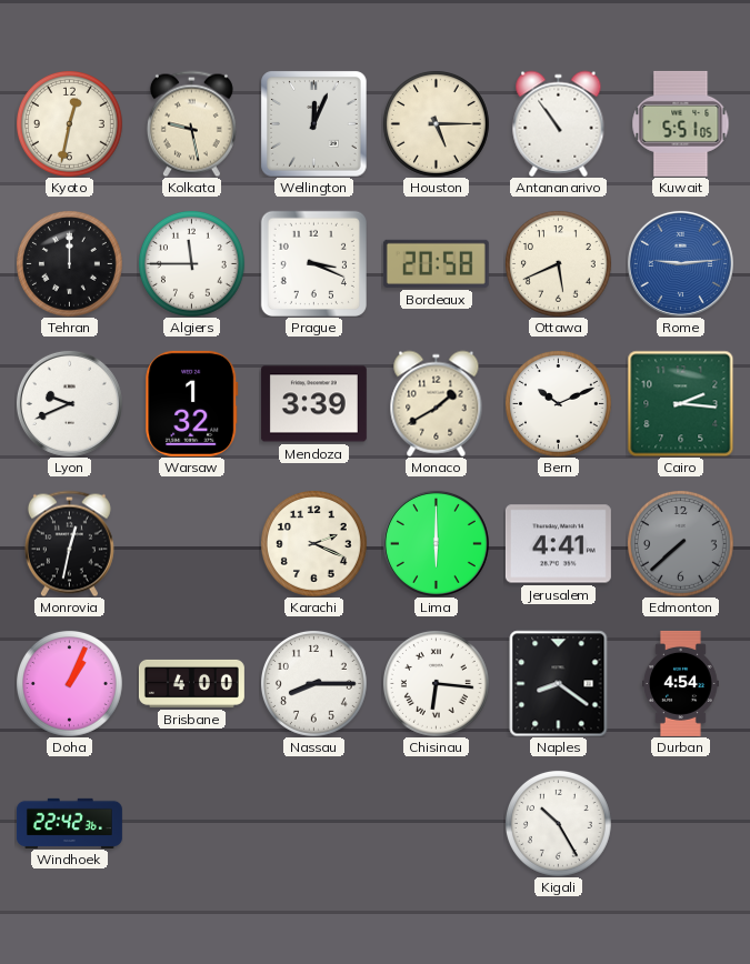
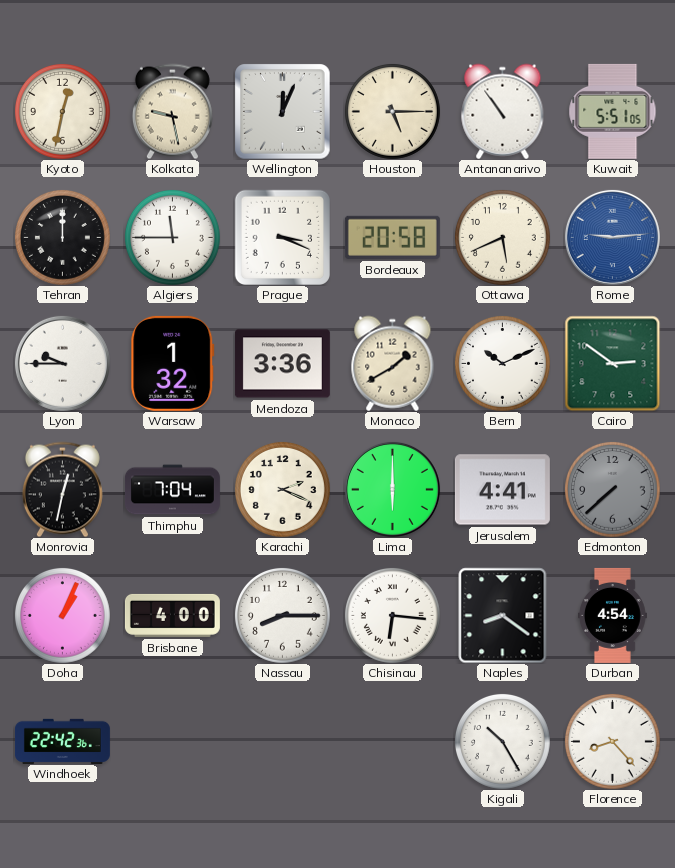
Lyon: 9:41 -> 9:45 (62, 363)
Mendoza: 3:39 -> 3:36 (282, 364)
Cairo: 2:16 -> 2:51 (612, 363)
Thimphu: none -> 7:04 (172, 490)
Florence: none -> 8:23 (612, 741)
